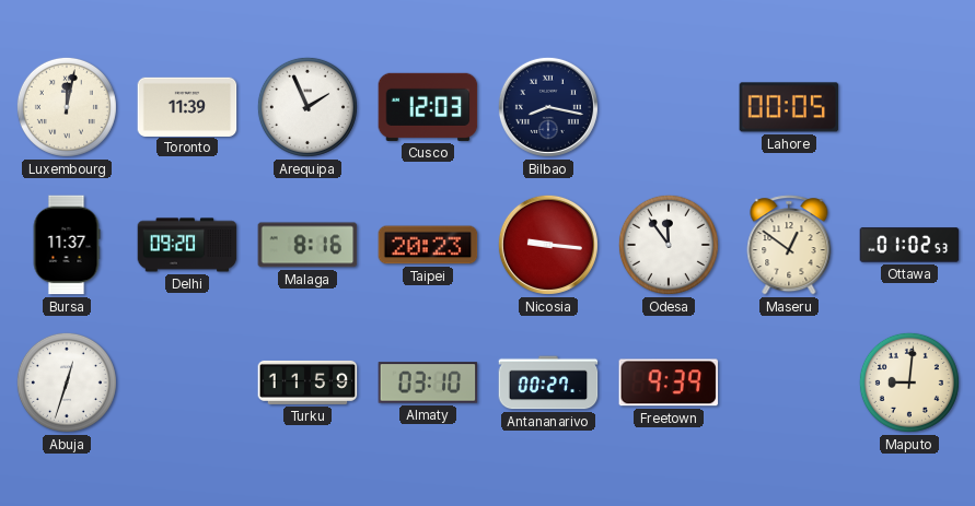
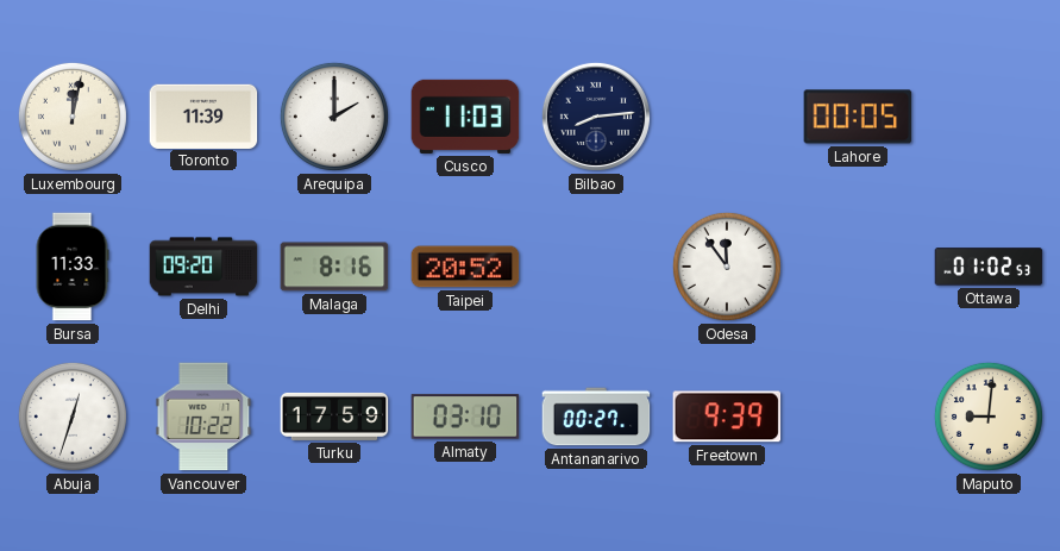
Arequipa: 1:56 -> 2:00 (334, 117)
Cusco: 12:03 -> 11:03 (465, 117)
Bilbao: 8:17 -> 8:14 (596, 117)
Bursa: 11:37 -> 11:33 (73, 267)
Taipei: 20:23 -> 20:52 (465, 267)
Nicosia: 9:16 -> none (548, 245)
Maseru: 12:51 -> none (789, 245)
Vancouver: none -> 10:22 (203, 417)
Turku: 11:59 -> 17:59 (334, 417)
